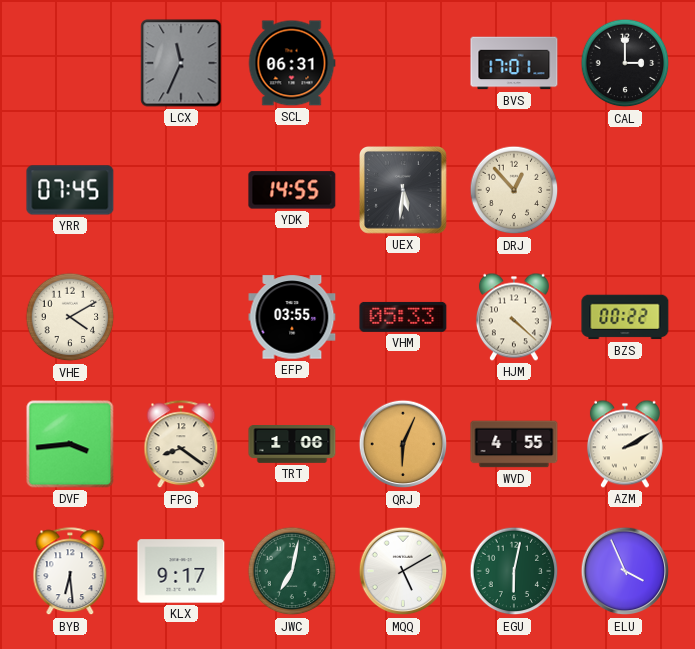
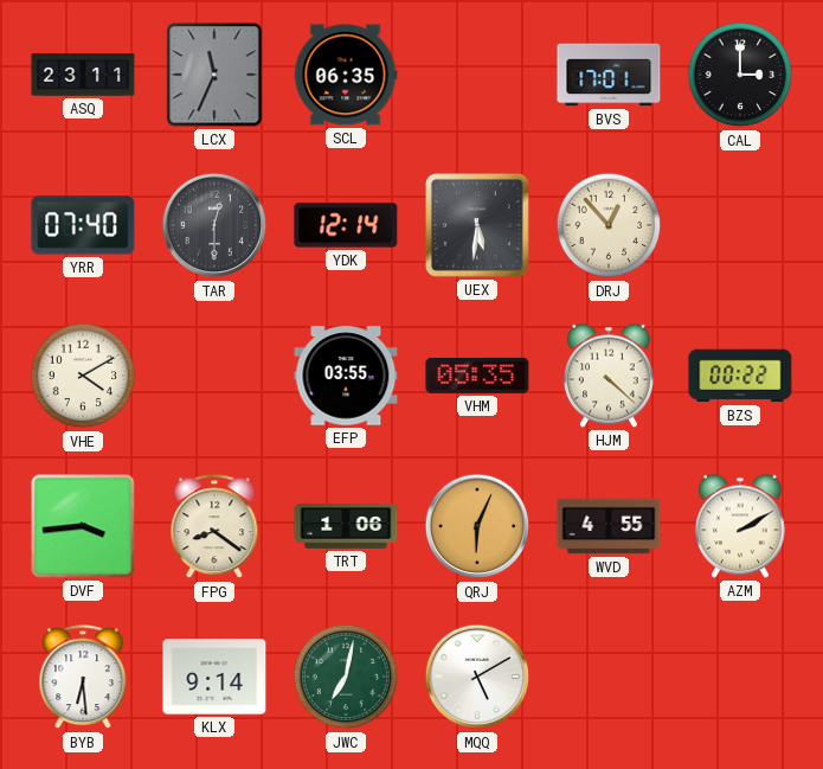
ASQ: none -> 23:11 (83, 75)
SCL: 06:31 -> 06:35 (346, 75)
YRR: 07:45 -> 07:40 (83, 225)
TAR: none -> 12:30 (214, 225)
YDK: 14:55 -> 12:14 (346, 225)
VHM: 05:33 -> 05:35 (477, 376)
KLX: 9:17 -> 9:14 (214, 677)
EGU: 6:02 -> none (514, 571)
ELU: 3:56 -> none (625, 571)
